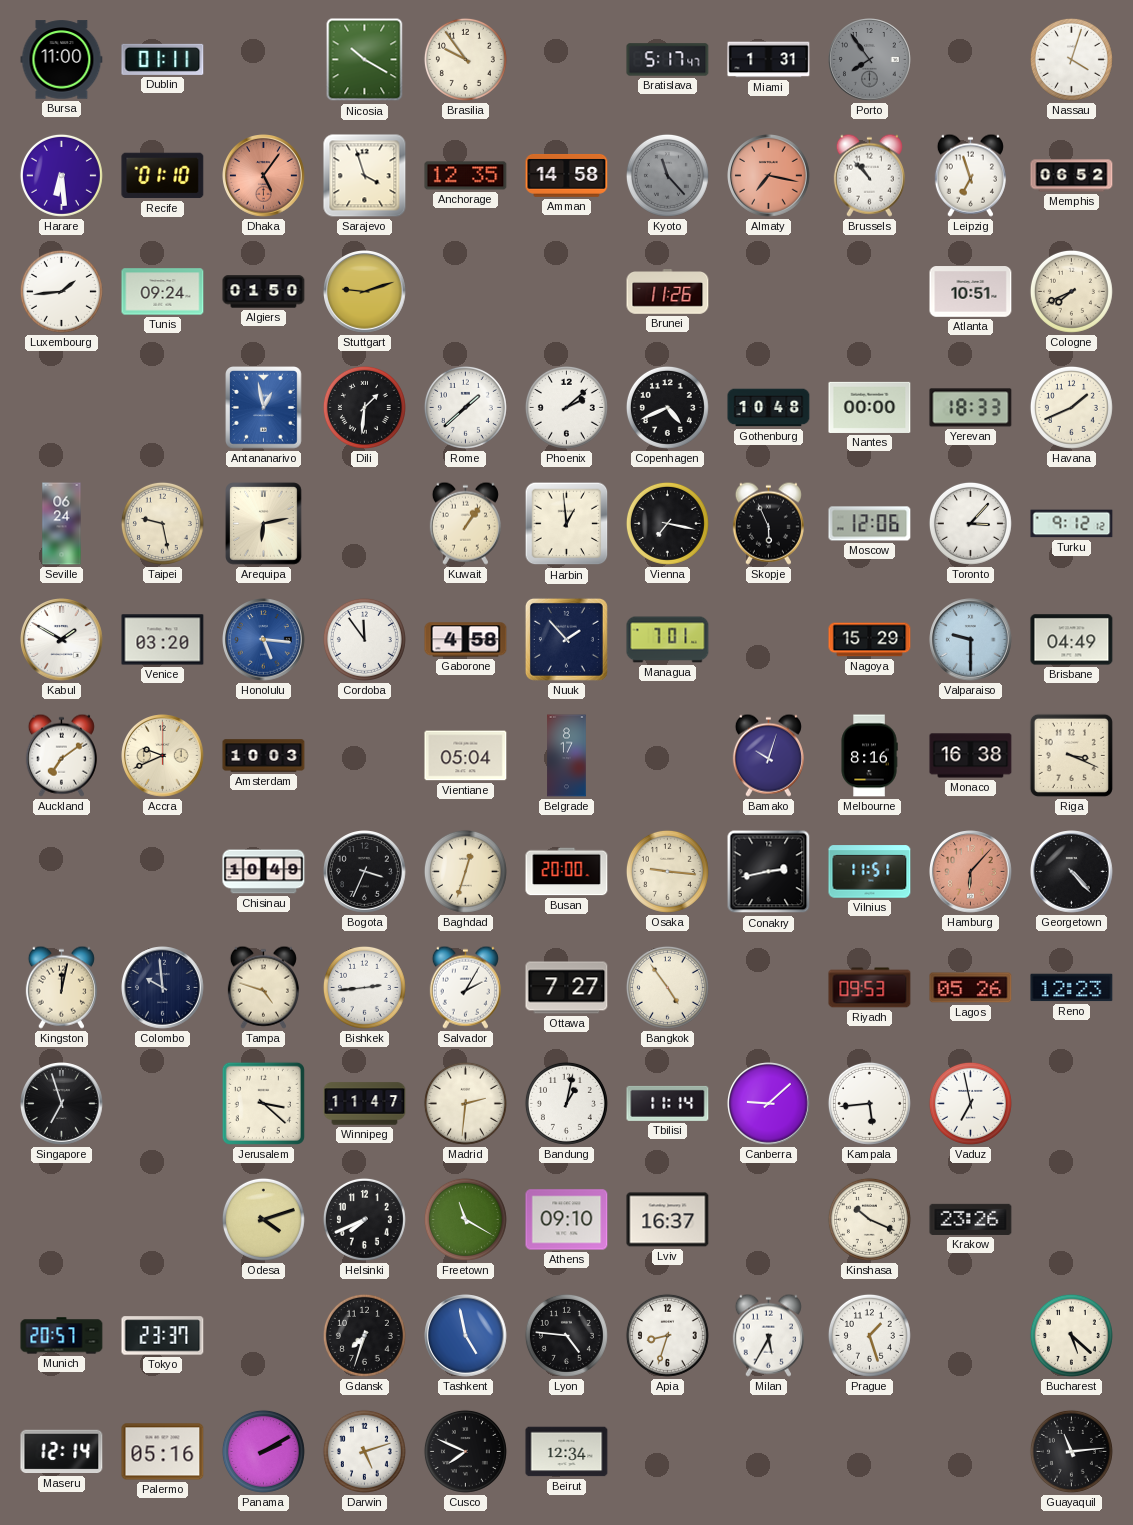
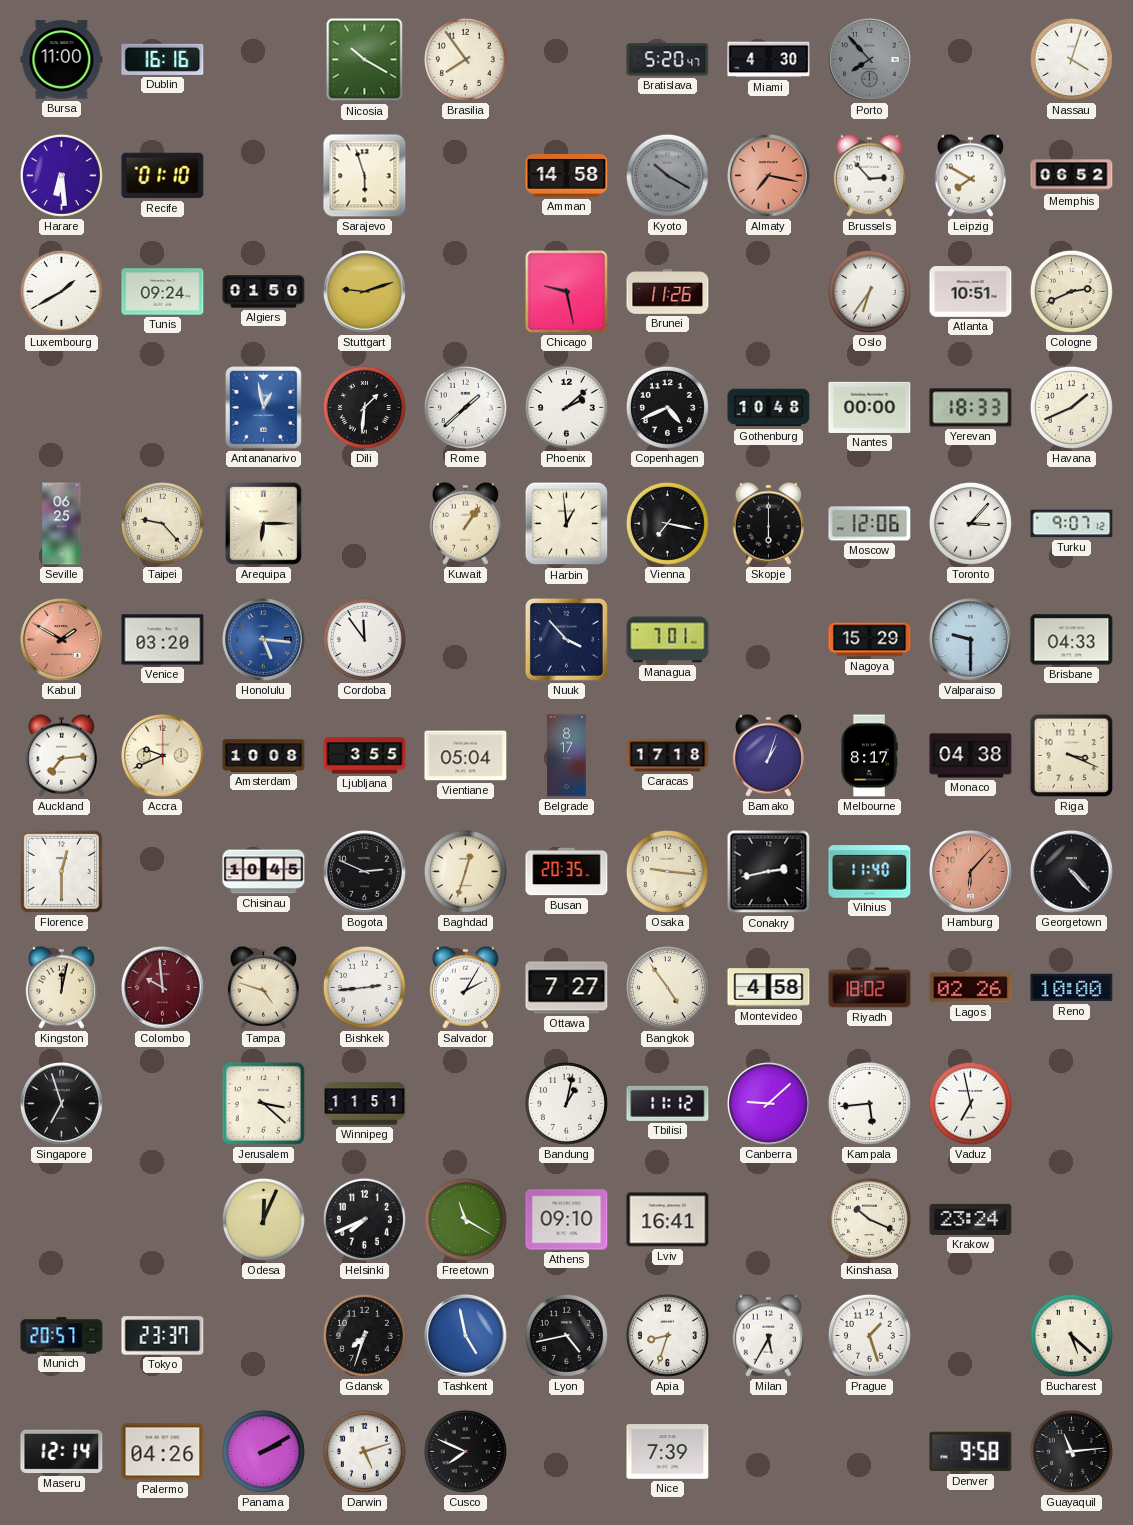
Dublin: 01:11 -> 16:16 (163, 59)
Brasilia: 9:54 -> 7:54 (465, 59)
Bratislava: 5:17 -> 5:20 (668, 60)
Miami: 1:31 -> 4:30 (769, 60)
Porto: 7:54 -> 7:53 (870, 60)
Dhaka: 5:06 -> none (264, 176)
Sarajevo: 3:57 -> 5:57 (365, 176)
Anchorage: 12:35 -> none (466, 176)
Kyoto: 11:23 -> 10:20 (667, 175)
Brussels: 10:53 -> 2:53 (869, 175)
Leipzig: 6:57 -> 7:50 (970, 175)
Luxembourg: 1:44 -> 1:40 (61, 291)
Chicago: none -> 9:28 (567, 292)
Oslo: none -> 6:36 (869, 291)
Cologne: 7:41 -> 2:41 (1071, 291)
Seville: 06:24 -> 06:25 (62, 524)
Taipei: 9:28 -> 9:23 (162, 523)
Arequipa: 6:13 -> 6:15 (264, 524)
Skopje: 5:56 -> 6:00 (768, 523)
Turku: 9:12 -> 9:07 (1072, 524)
Kabul dial: white -> salmon (62, 640)
Gaborone: 4:58 -> none (466, 640)
Nuuk: 1:53 -> 3:53 (566, 639)
Brisbane: 04:49 -> 04:33 (1072, 640)
Auckland: 7:09 -> 7:14 (61, 755)
Amsterdam: 10:03 -> 10:08 (264, 756)
Ljubljana: none -> 3:55 (365, 756)
Caracas: none -> 17:18 (668, 756)
Bamako: 10:03 -> 1:03 (768, 755)
Melbourne: 8:16 -> 8:17 (869, 756)
Monaco: 16:38 -> 04:38 (971, 756)
Florence: none -> 12:30 (61, 871)
Chisinau: 10:49 -> 10:45 (264, 872)
Bogota: 3:34 -> 2:49 (365, 872)
Busan: 20:00 -> 20:35 (567, 872)
Vilnius: 11:51 -> 11:40 (870, 872)
Colombo dial: navy -> burgundy (163, 988)
Montevideo: none -> 4:58 (769, 988)
Riyadh: 09:53 -> 18:02 (870, 988)
Lagos: 05:26 -> 02:26 (971, 988)
Reno: 12:23 -> 10:00 (1072, 988)
Winnipeg: 11:47 -> 11:51 (365, 1104)
Madrid: 2:31 -> none (465, 1103)
Tbilisi: 11:14 -> 11:12 (668, 1103)
Odesa: 4:12 -> 12:04 (263, 1219)
Lviv: 16:37 -> 16:41 (668, 1220)
Krakow: 23:26 -> 23:24 (971, 1219)
Lyon: 4:46 -> 4:43 (566, 1335)
Palermo: 05:16 -> 04:26 (163, 1452)
Beirut: 12:34 -> none (567, 1452)
Nice: none -> 7:39 (668, 1452)
Denver: none -> 9:58 (971, 1452)
